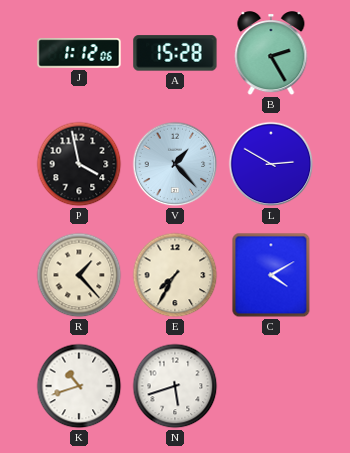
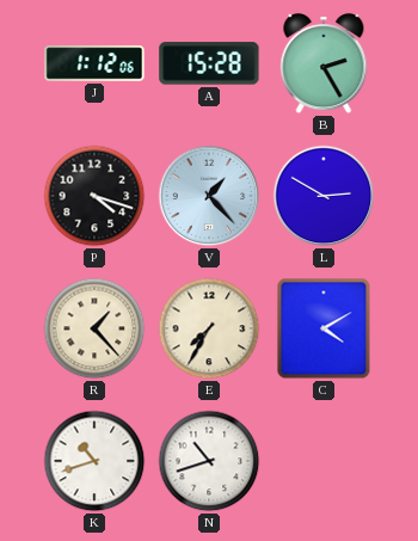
P: 3:58 -> 4:18 (94, 196)
N: 5:42 -> 10:42 (209, 461)
